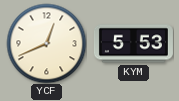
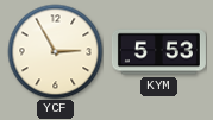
YCF: 12:41 -> 2:55 (55, 51)
